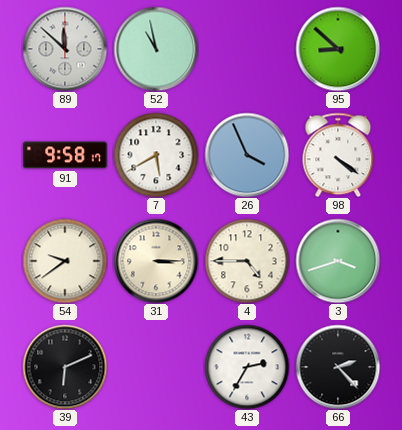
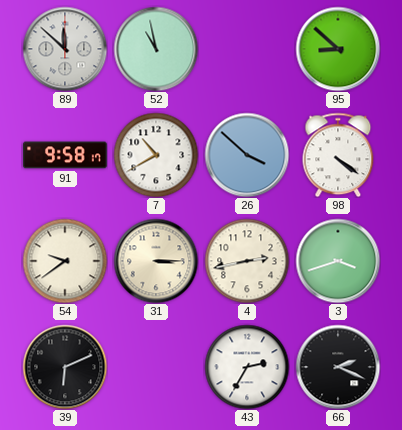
7: 5:40 -> 10:40 (156, 155)
26: 3:56 -> 3:52 (247, 155)
4: 4:45 -> 2:43 (247, 261)
66: 2:23 -> 2:19 (338, 367)
